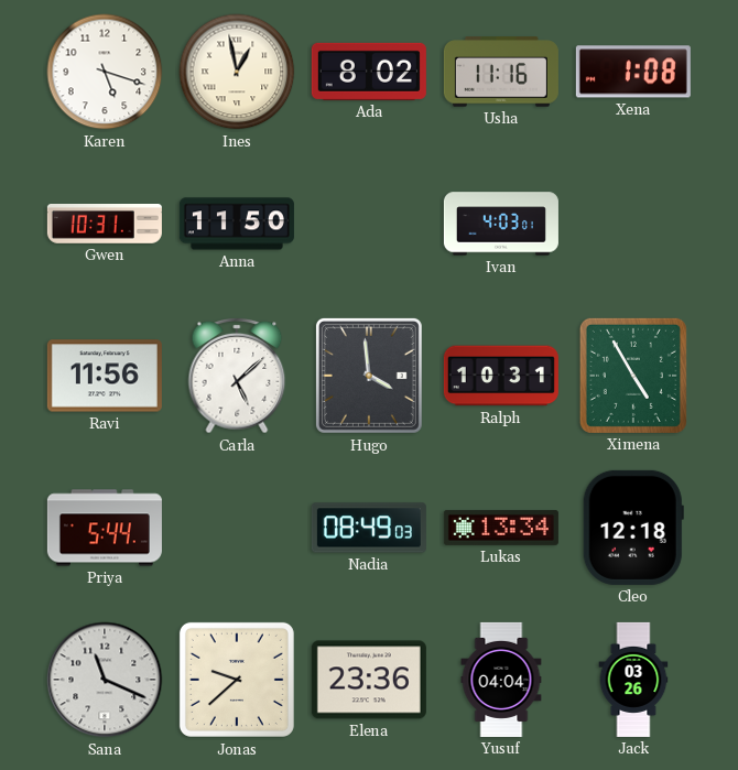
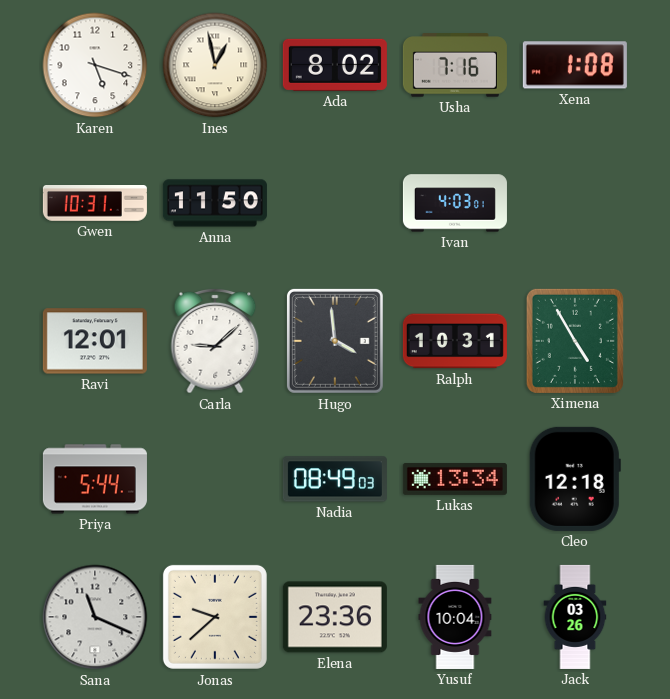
Usha: 11:16 -> 7:16 (455, 65)
Ravi: 11:56 -> 12:01 (95, 341)
Carla: 5:08 -> 9:08 (215, 341)
Yusuf: 04:04 -> 10:04 (455, 617)
